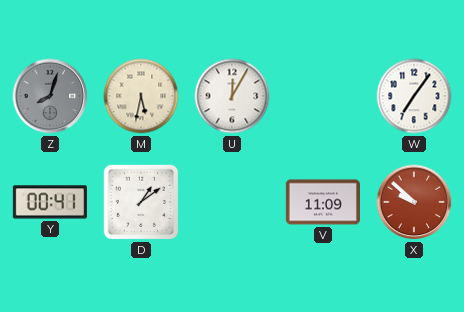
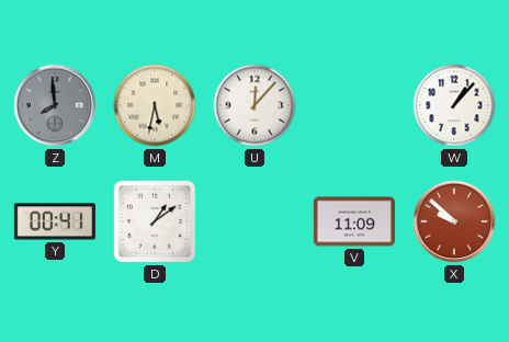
Z: 8:03 -> 7:59 (55, 105)
U: 12:05 -> 12:07 (255, 105)
W: 7:06 -> 1:07 (454, 105)
